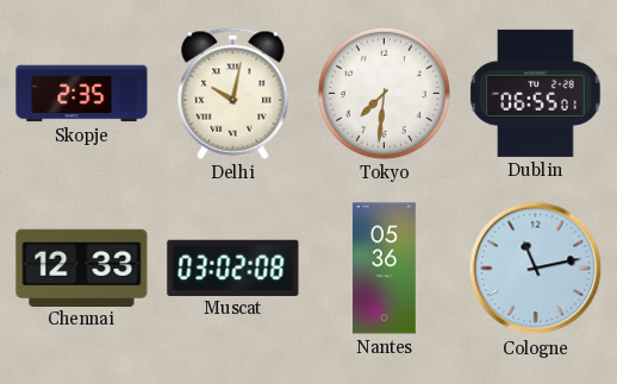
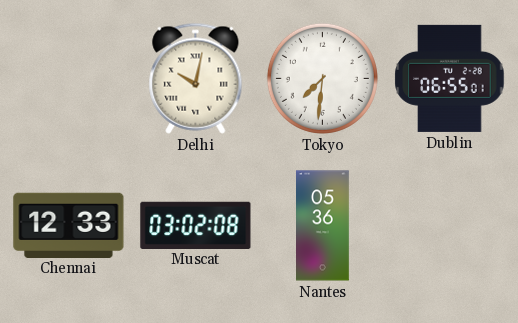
Skopje: 2:35 -> none (82, 94)
Cologne: 11:13 -> none (536, 269)
